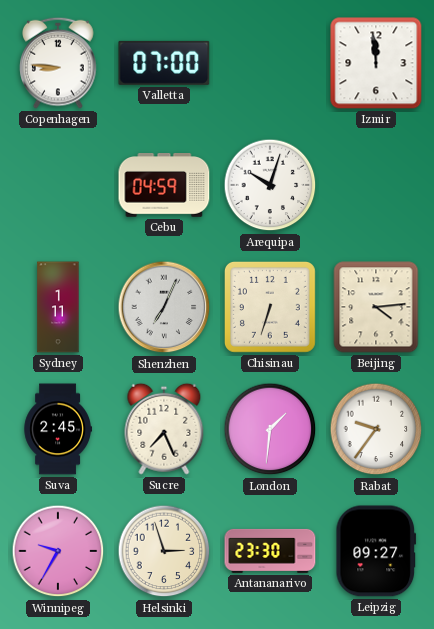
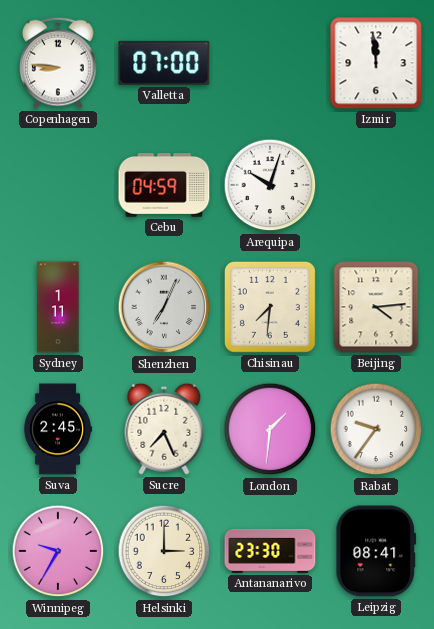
Chisinau: 6:33 -> 7:31 (270, 307)
Helsinki: 2:57 -> 3:00 (164, 551)
Leipzig: 09:27 -> 08:41 (376, 551)
